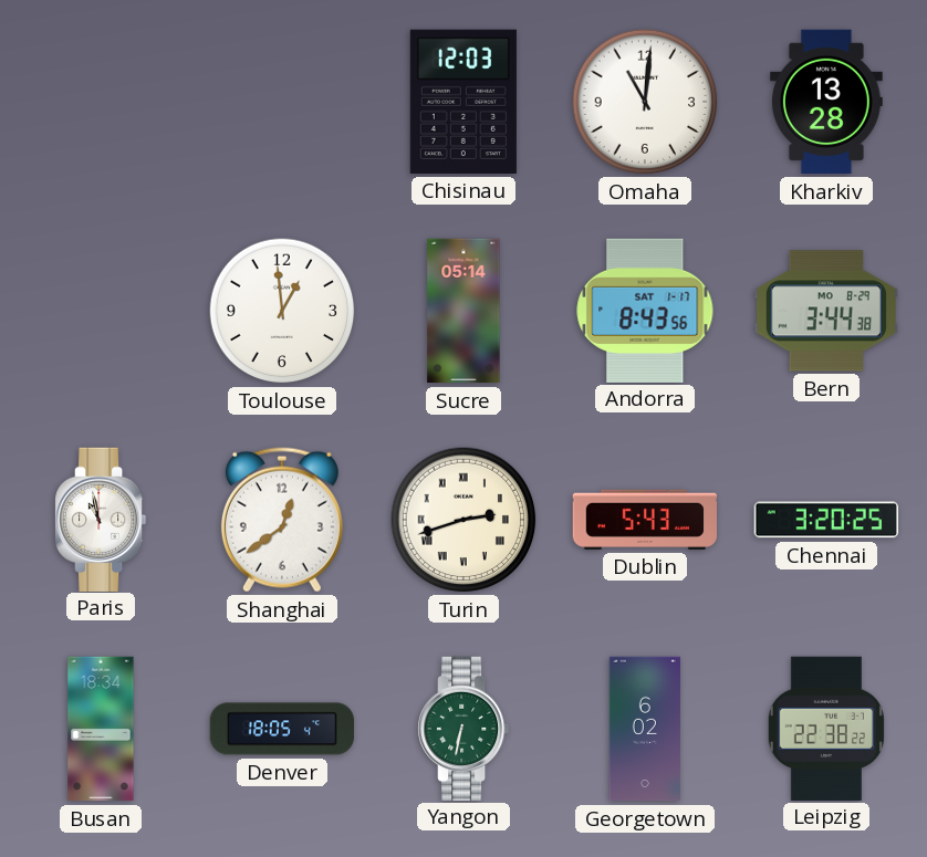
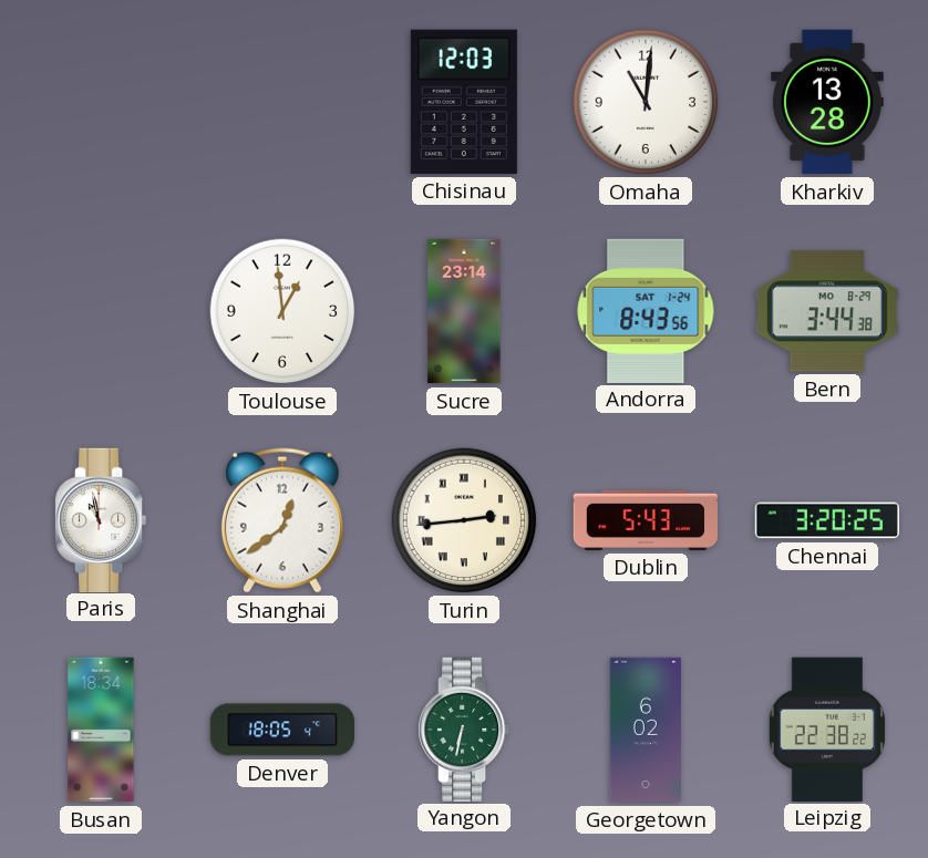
Sucre: 05:14 -> 23:14 (464, 311)
Andorra date: SAT 1-17 -> SAT 1-24 (646, 310)
Turin: 2:42 -> 2:44 (464, 520)
